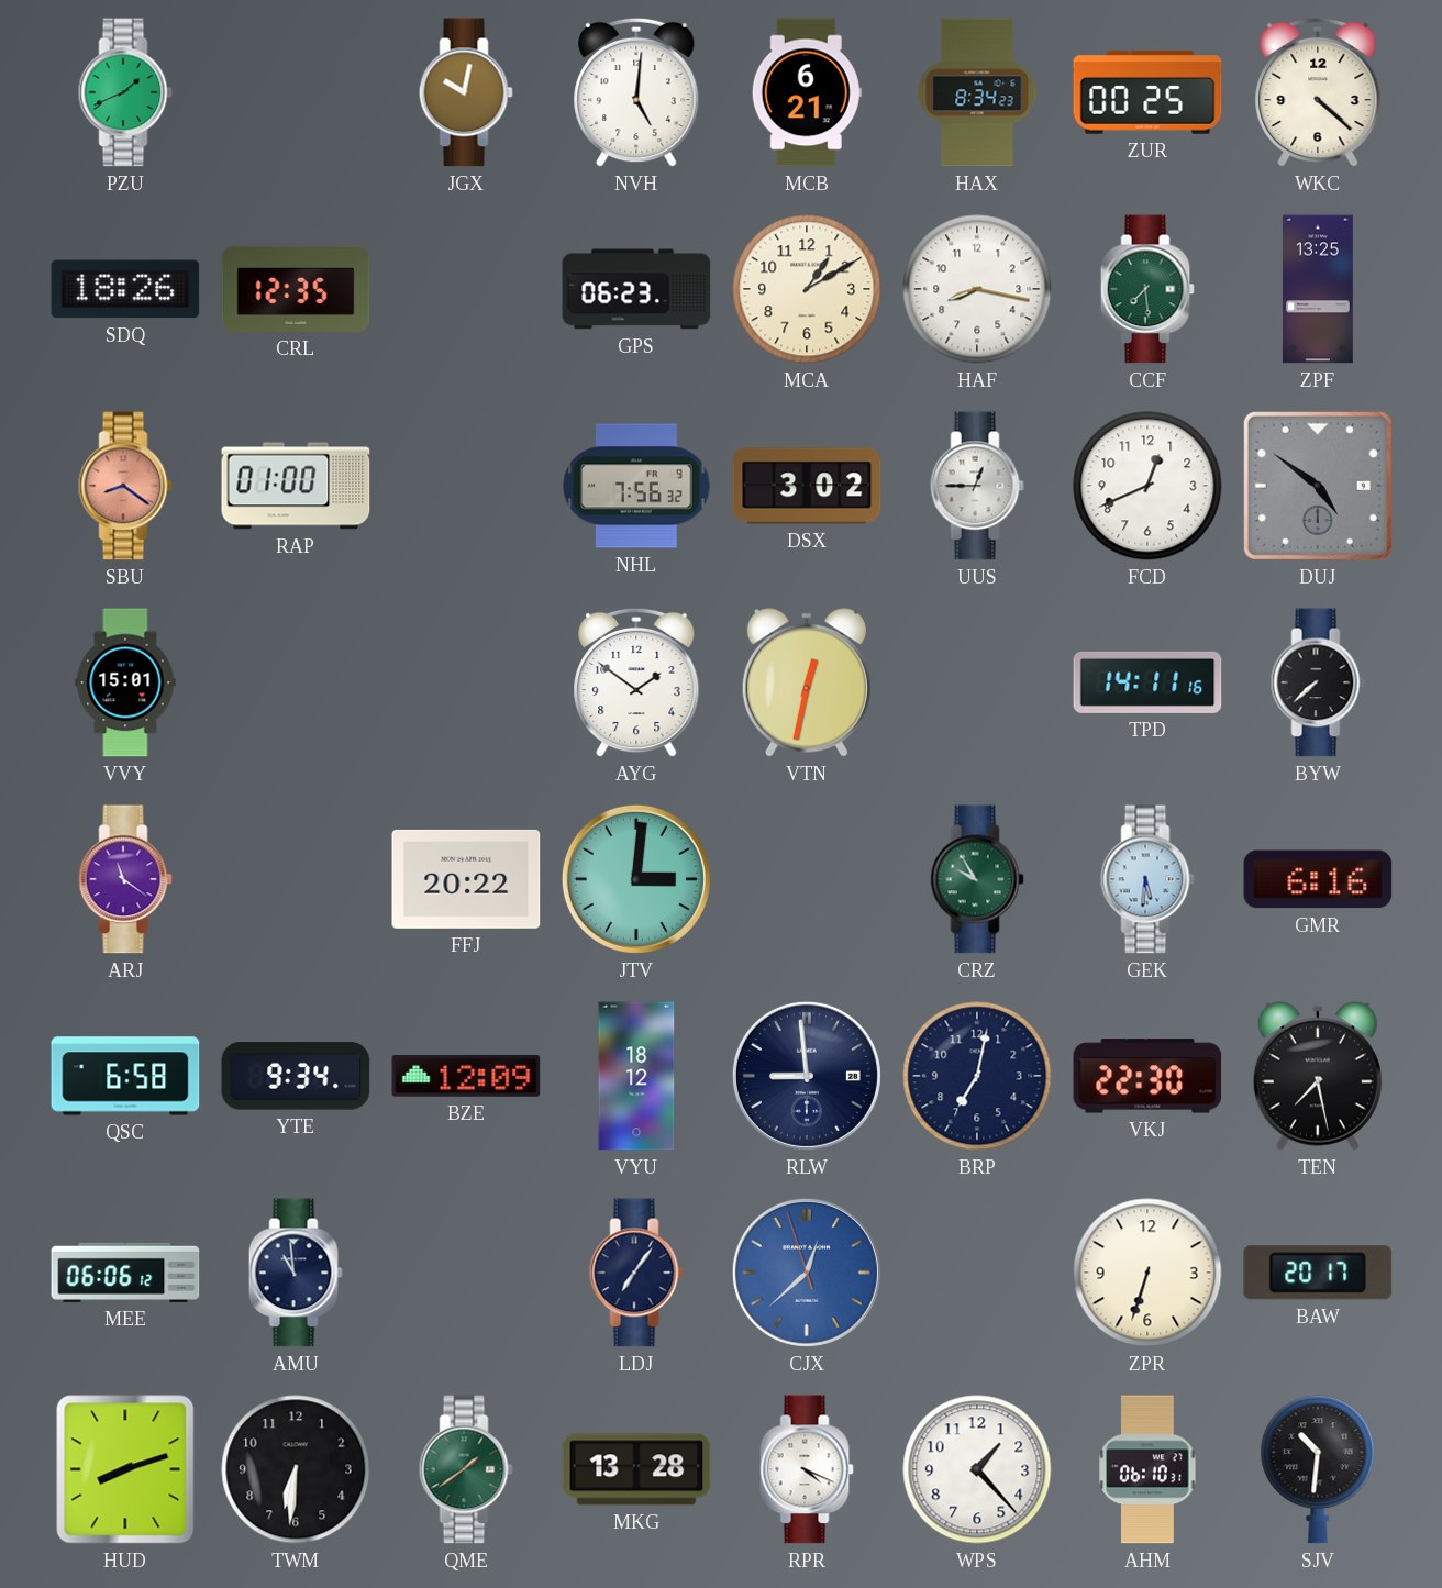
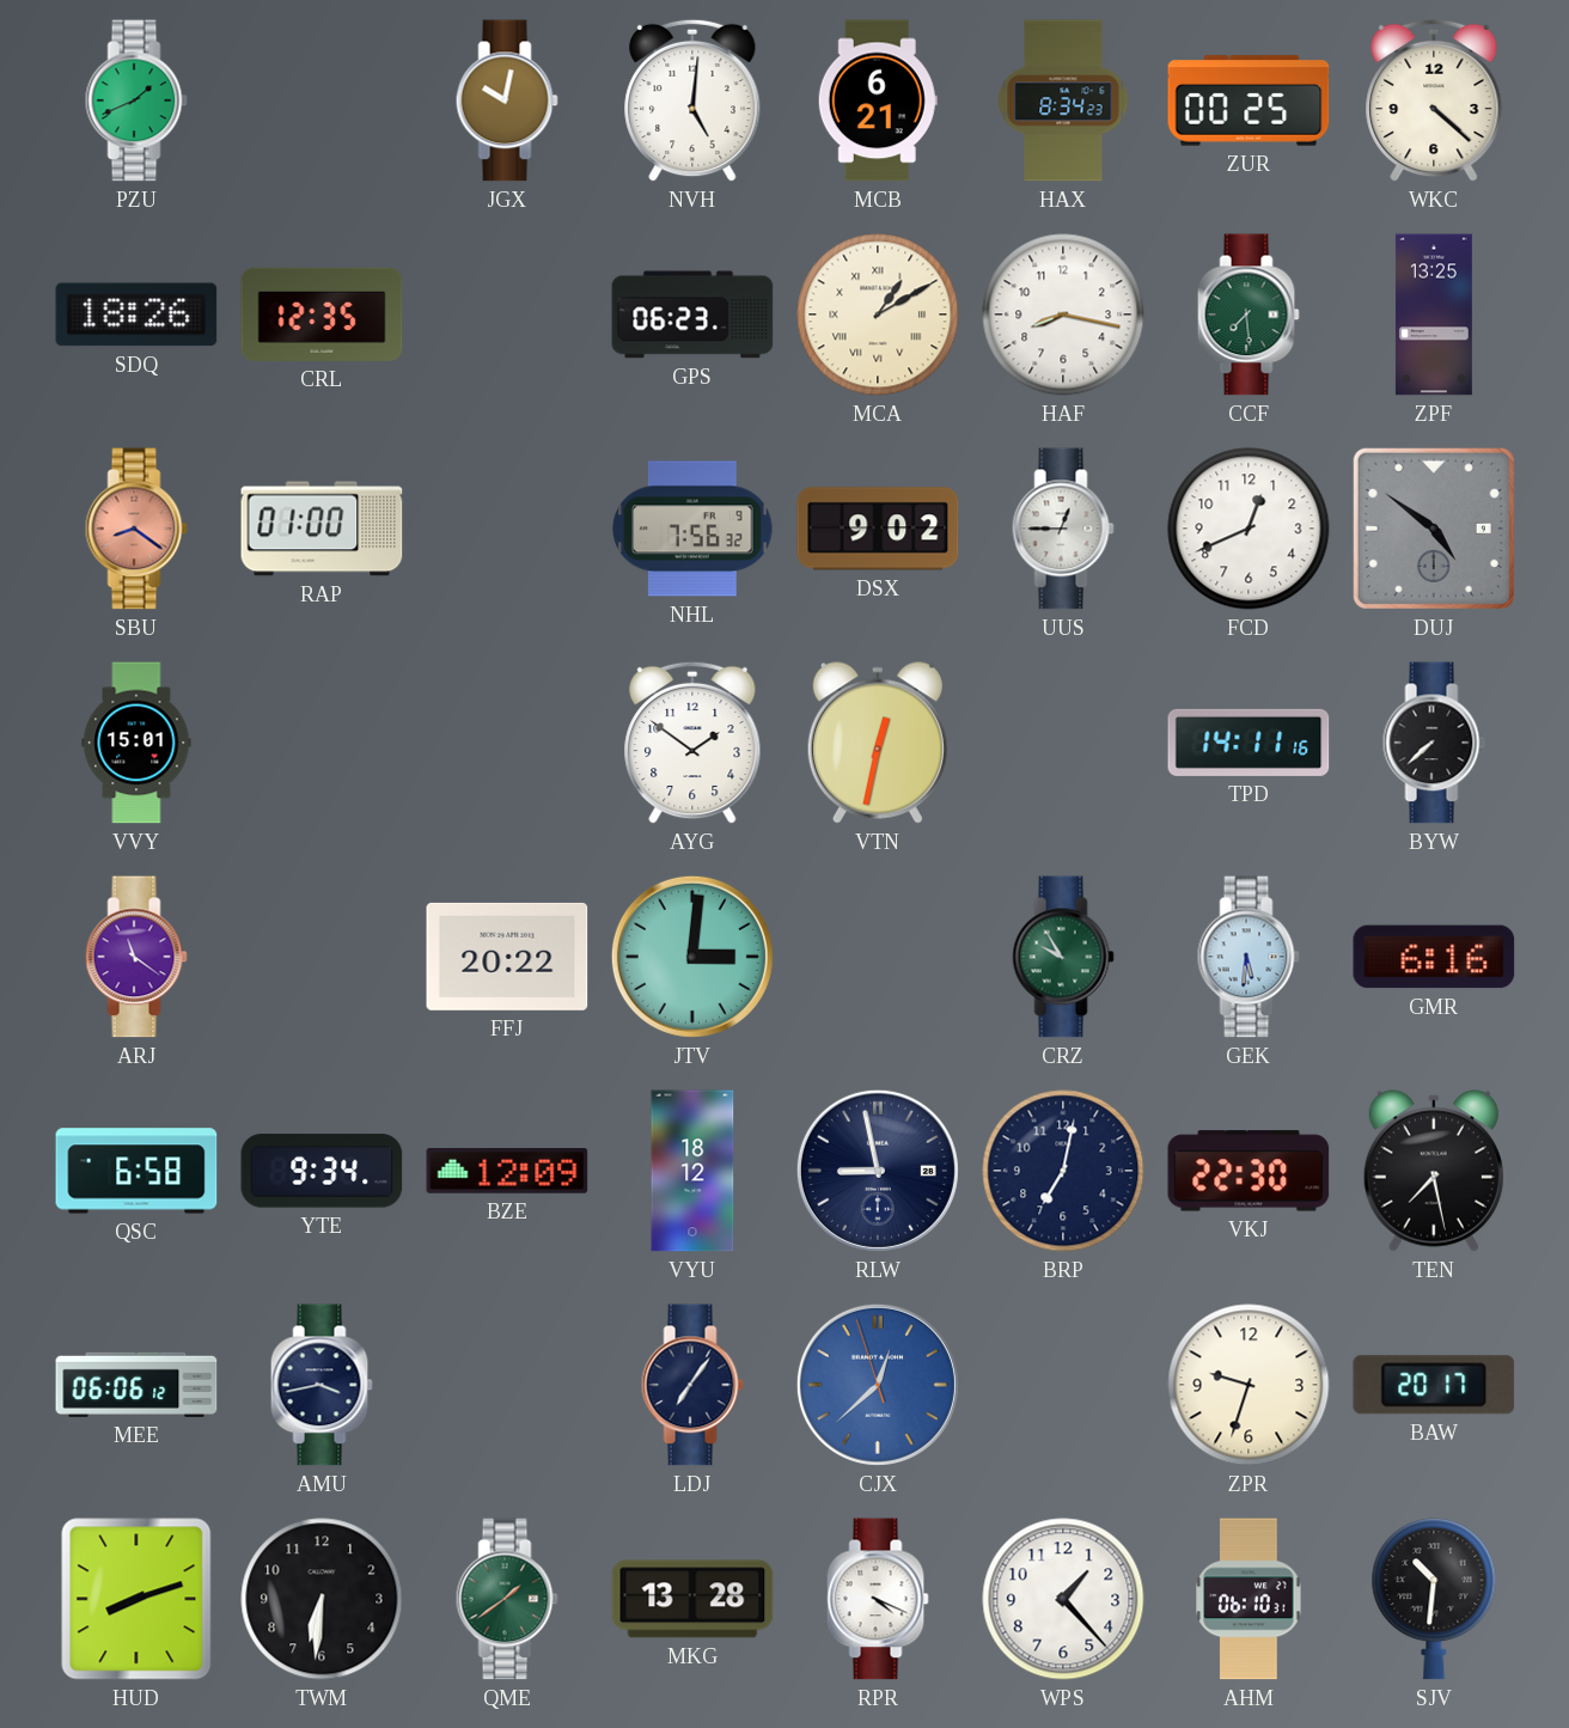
MCA numerals: Arabic -> Roman (878, 315)
DSX: 3:02 -> 9:02 (878, 529)
RLW: 8:59 -> 8:58 (878, 1171)
AMU: 10:59 -> 3:43 (322, 1385)
ZPR: 6:33 -> 9:33 (1249, 1385)
